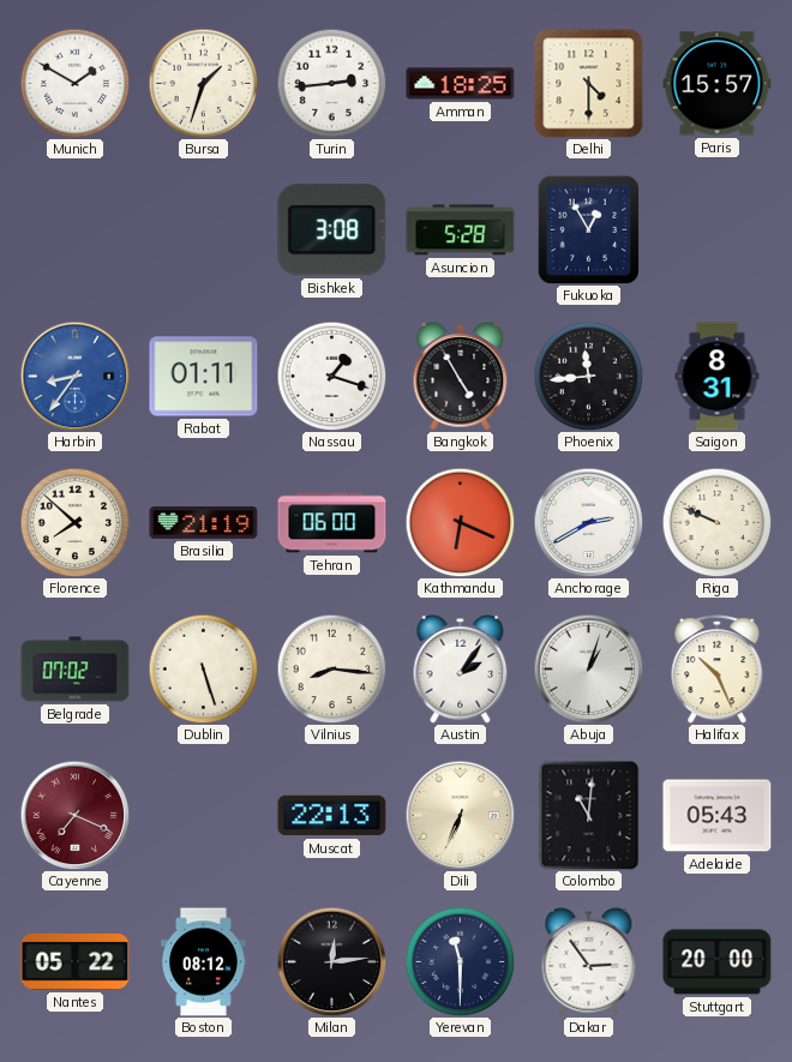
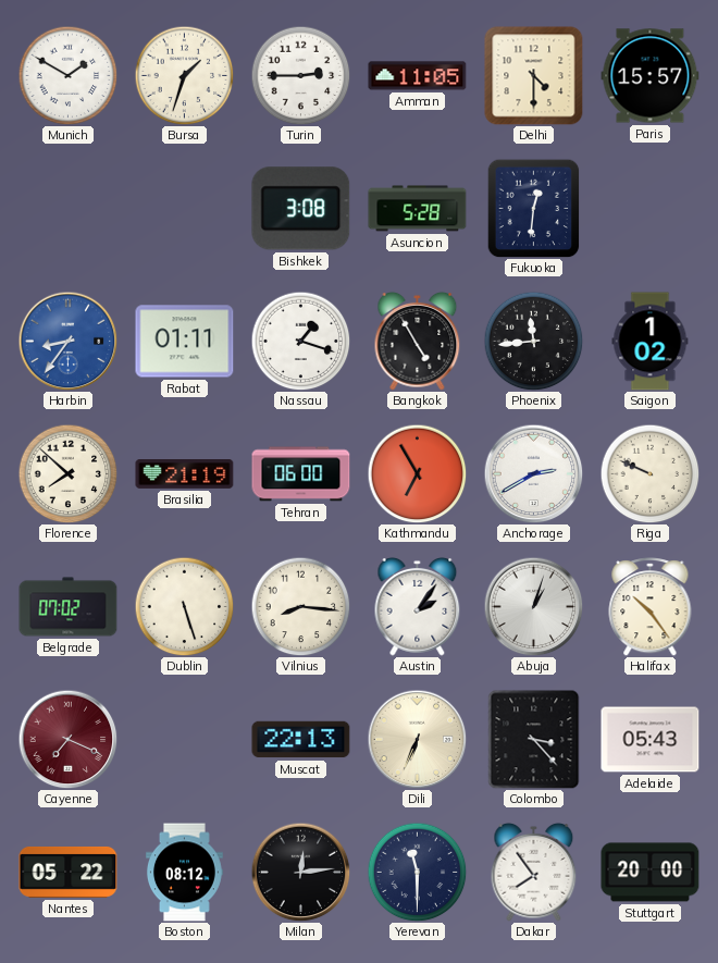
Turin: 2:44 -> 2:45 (300, 75)
Amman: 18:25 -> 11:05 (418, 76)
Fukuoka: 12:55 -> 12:31 (534, 208)
Saigon: 8:31 -> 1:02 (651, 342)
Kathmandu: 6:19 -> 6:55 (417, 473)
Halifax: 10:26 -> 10:24 (651, 607)
Colombo: 11:01 -> 3:23 (534, 740)
Dakar: 2:54 -> 7:54 (534, 872)
